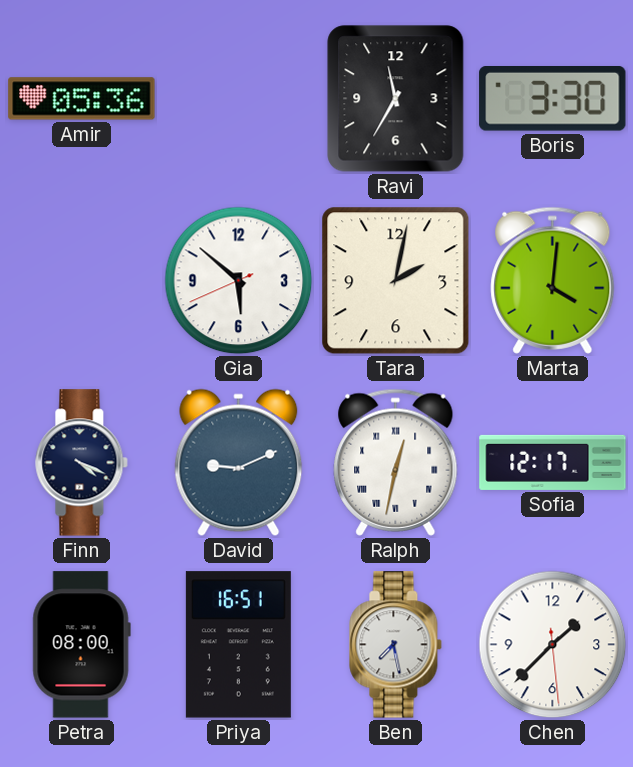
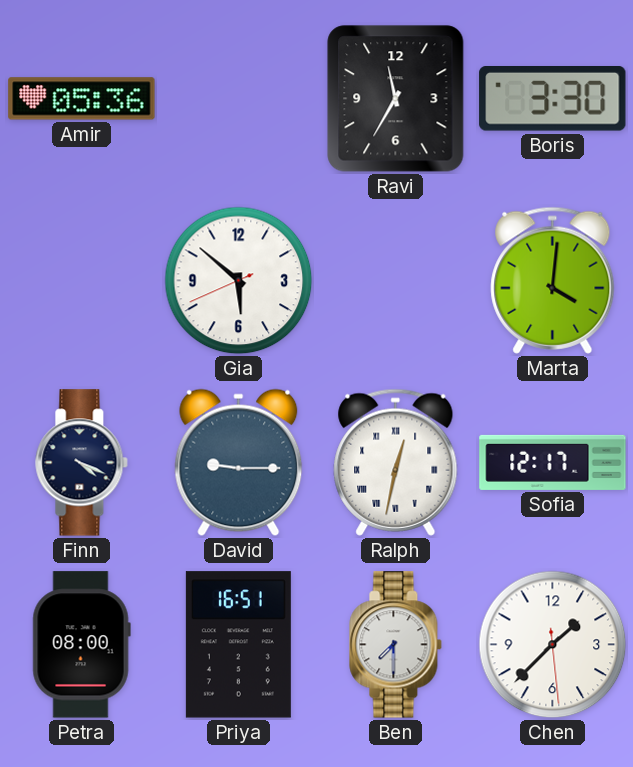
Tara: 2:02 -> none (396, 281)
David: 9:11 -> 9:15 (239, 463)
Ben: 7:28 -> 7:30 (396, 645)
